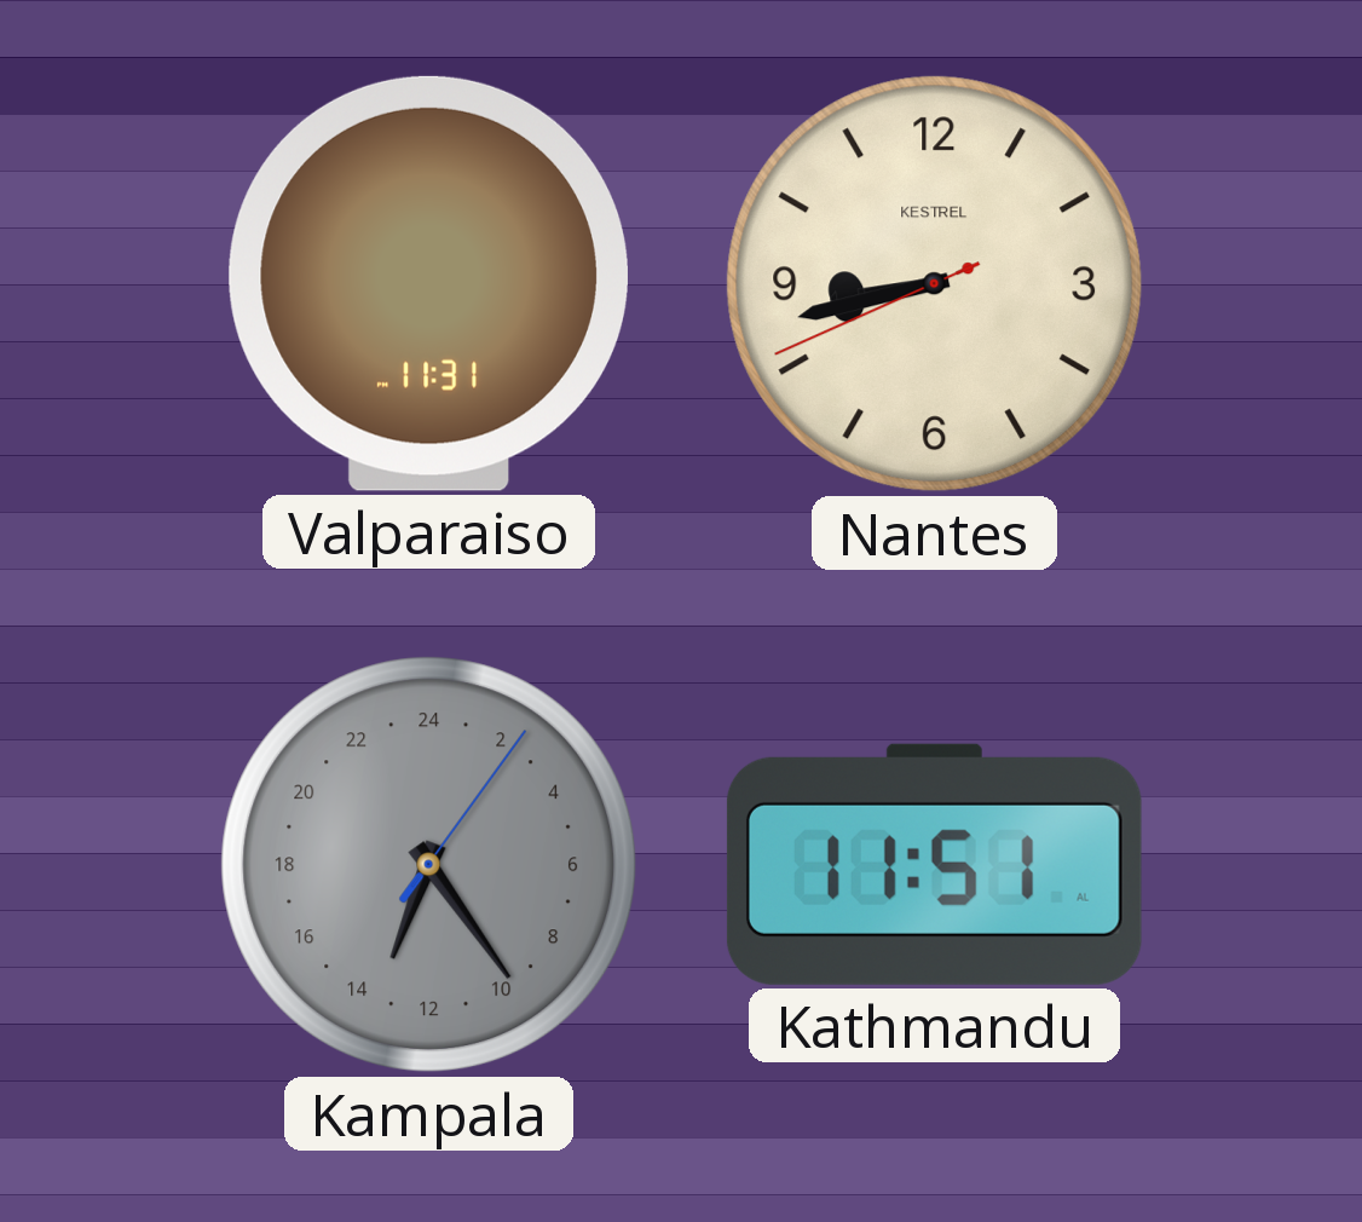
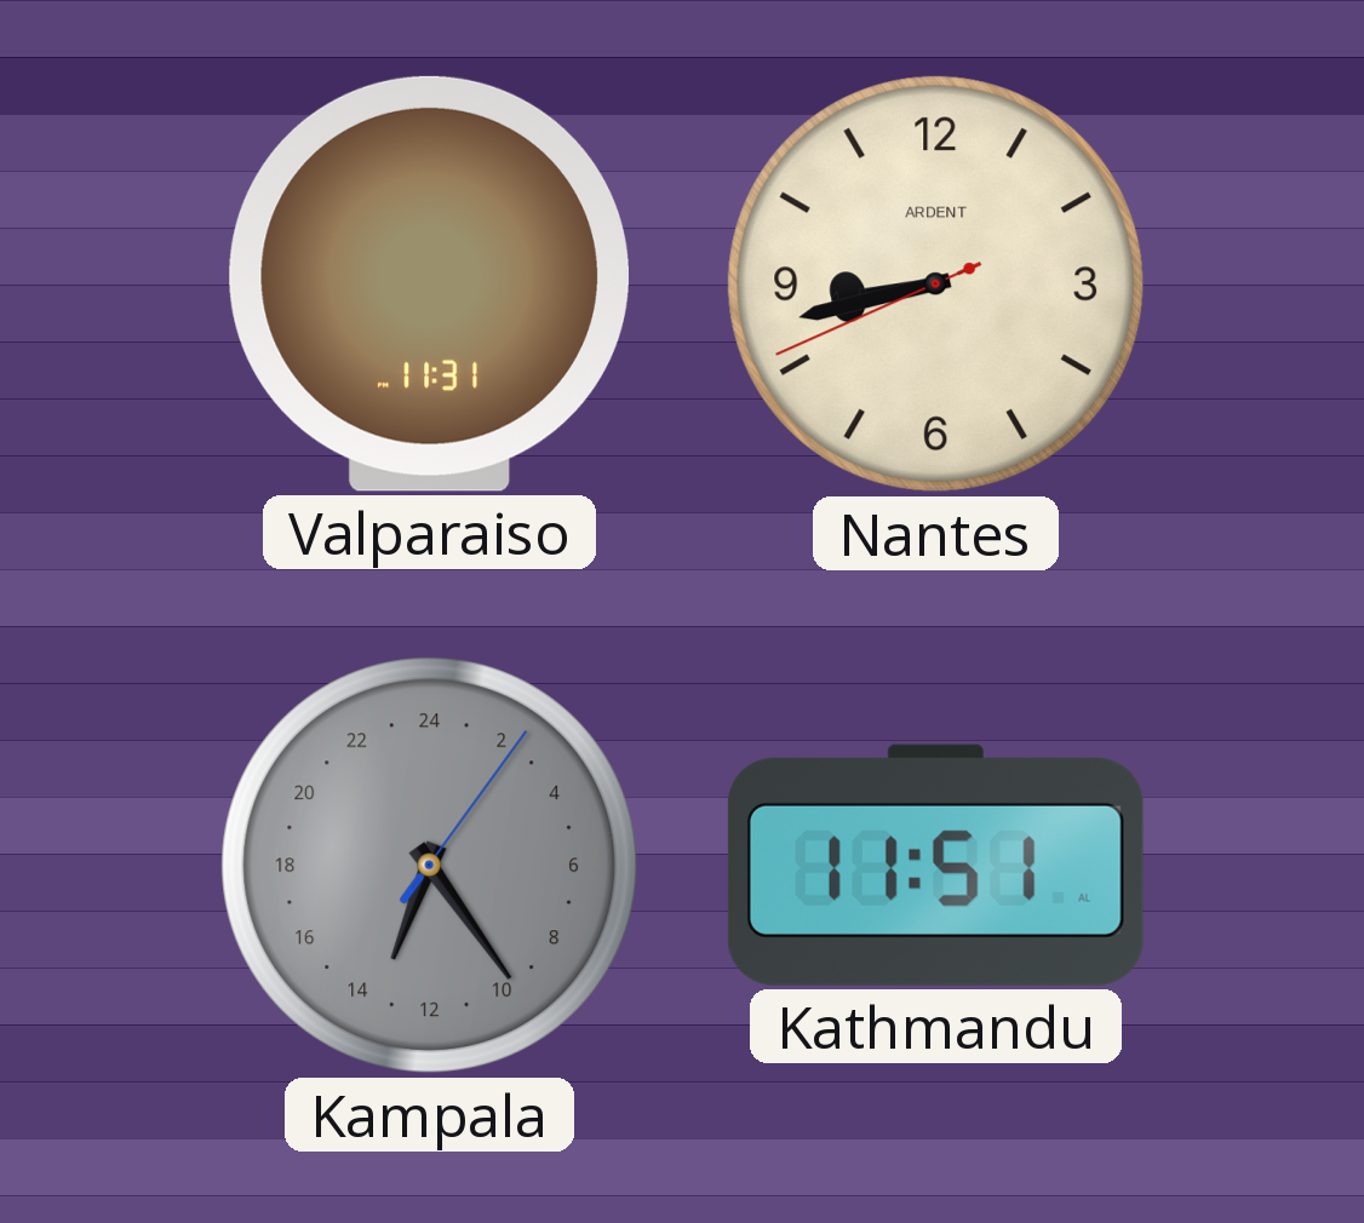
Nantes brand: KESTREL -> ARDENT (936, 285)
